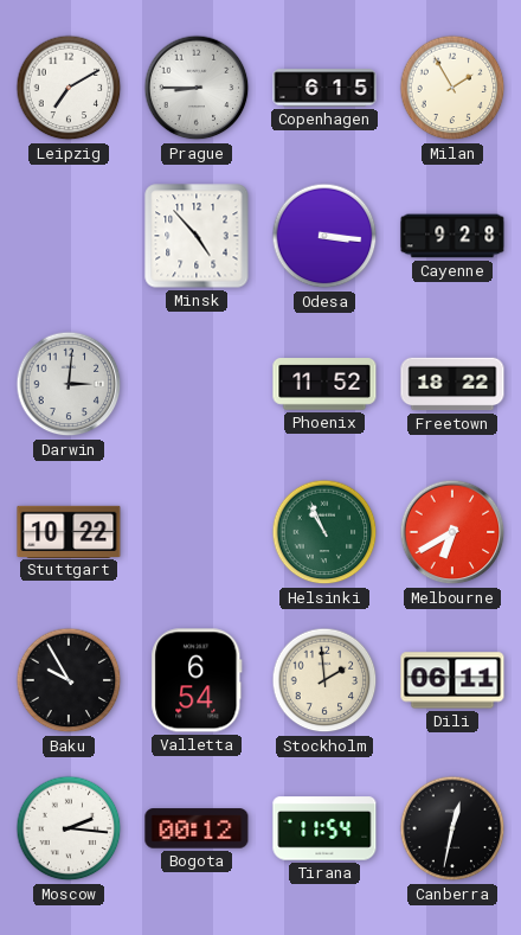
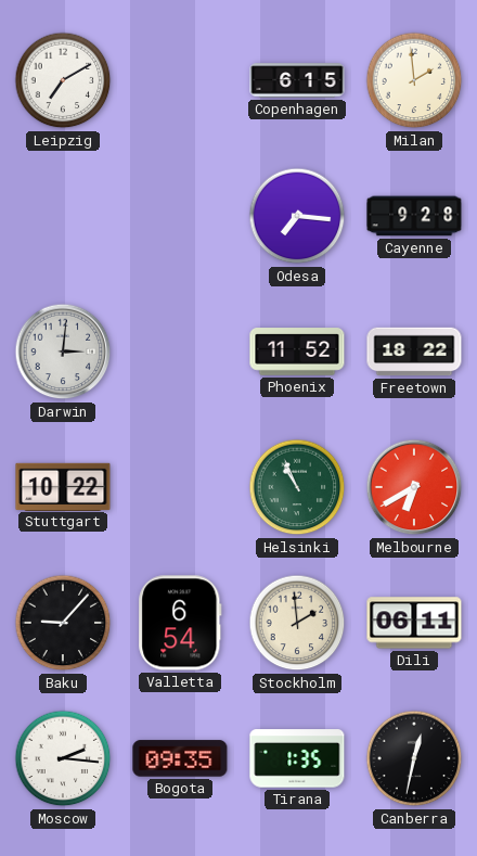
Prague: 8:45 -> none (197, 88)
Milan: 1:55 -> 1:59 (414, 80)
Minsk: 4:53 -> none (197, 236)
Odesa: 3:16 -> 7:16 (297, 216)
Baku: 9:55 -> 9:07 (63, 623)
Bogota: 00:12 -> 09:35 (180, 758)
Tirana: 11:54 -> 1:35 (297, 758)
